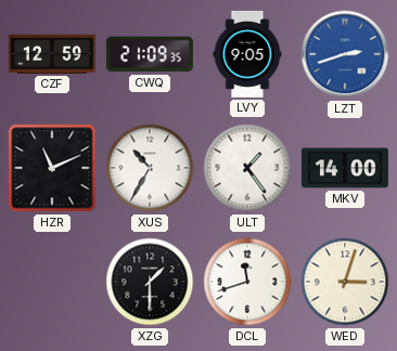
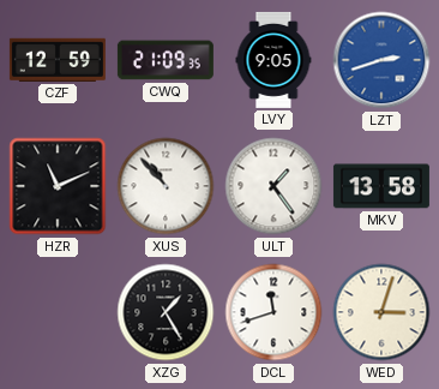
XUS: 10:35 -> 10:53 (166, 186)
MKV: 14:00 -> 13:58 (381, 186)
XZG: 1:30 -> 1:25 (166, 312)
